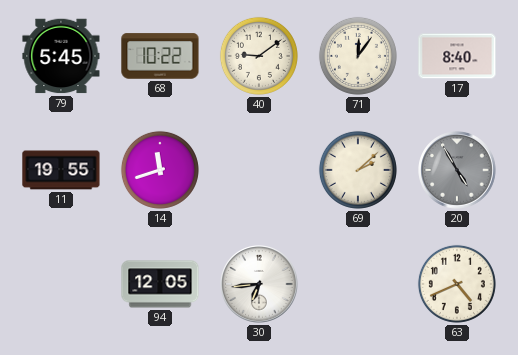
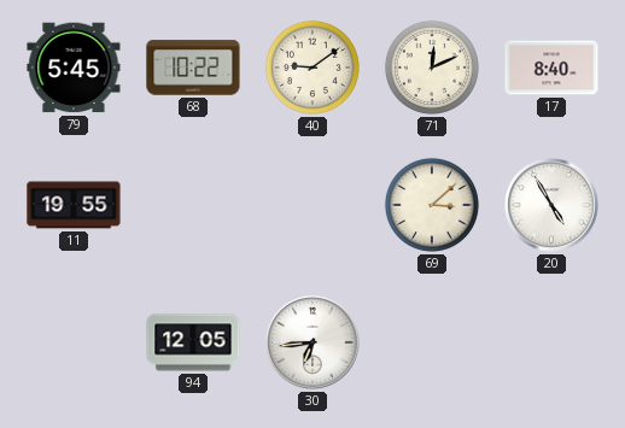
71: 12:06 -> 12:11 (432, 68)
14: 11:42 -> none (160, 170)
69: 2:08 -> 3:08 (432, 205)
20 dial: grey -> white (551, 205)
63: 4:41 -> none (457, 284)
